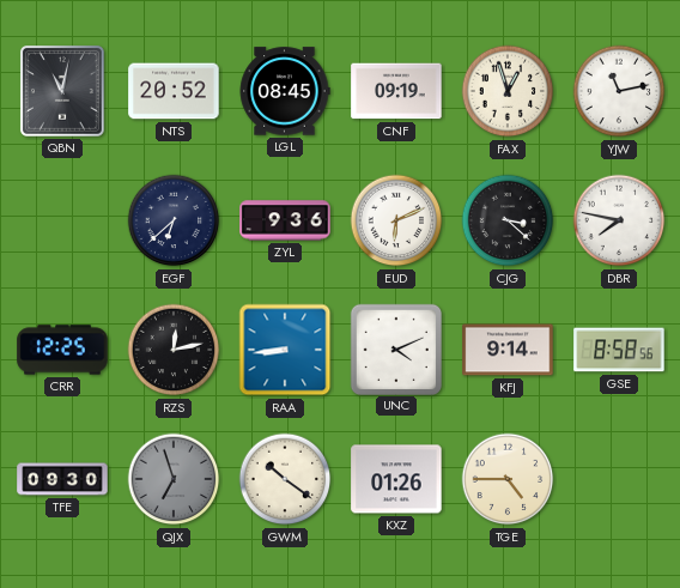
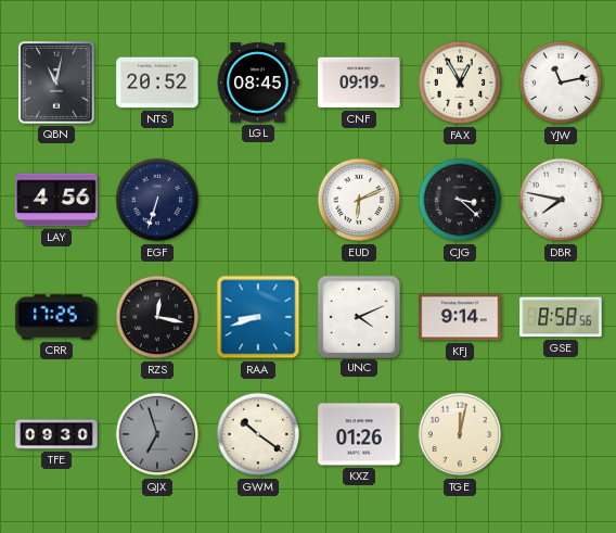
FAX: 12:57 -> 12:55 (460, 83)
LAY: none -> 4:56 (56, 200)
EGF: 6:38 -> 6:33 (157, 200)
ZYL: 9:36 -> none (285, 220)
CRR: 12:25 -> 17:25 (56, 317)
RZS: 12:13 -> 12:17 (157, 317)
RAA: 8:44 -> 8:42 (258, 317)
TGE: 4:45 -> 12:02 (460, 434)
